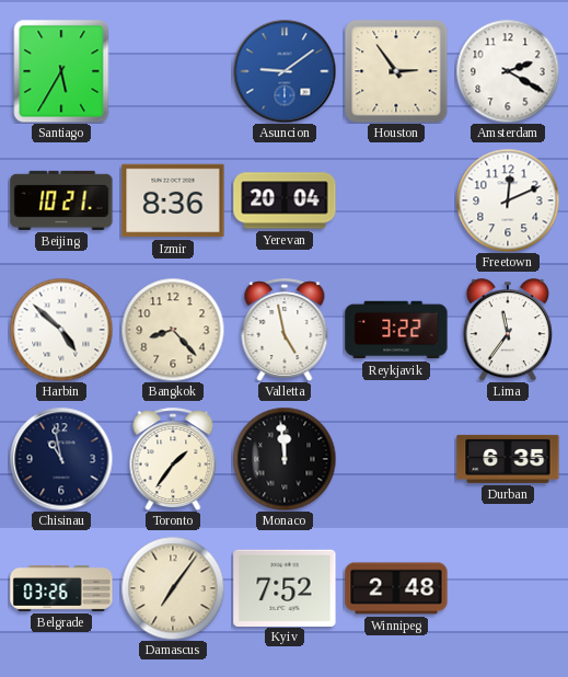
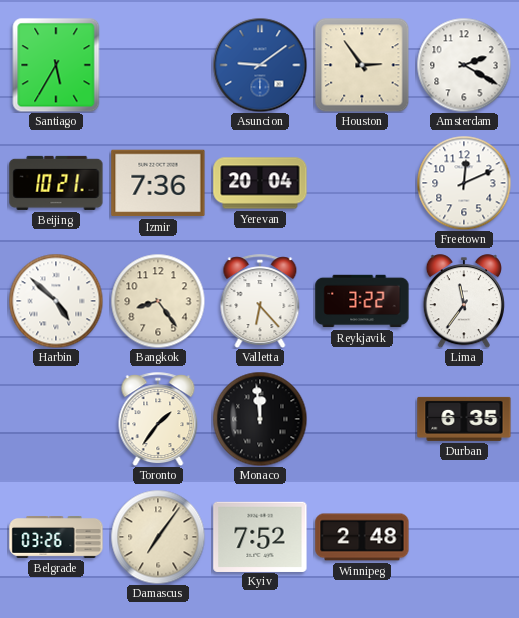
Izmir: 8:36 -> 7:36 (158, 183)
Bangkok: 8:23 -> 8:24 (158, 301)
Valletta: 4:58 -> 6:23 (260, 301)
Chisinau: 10:58 -> none (61, 459)
